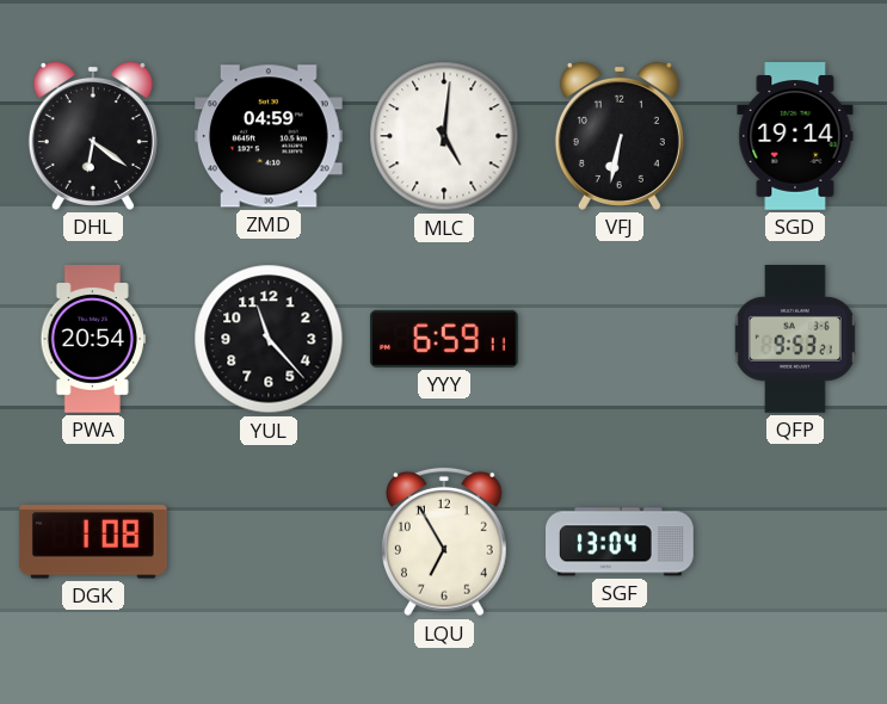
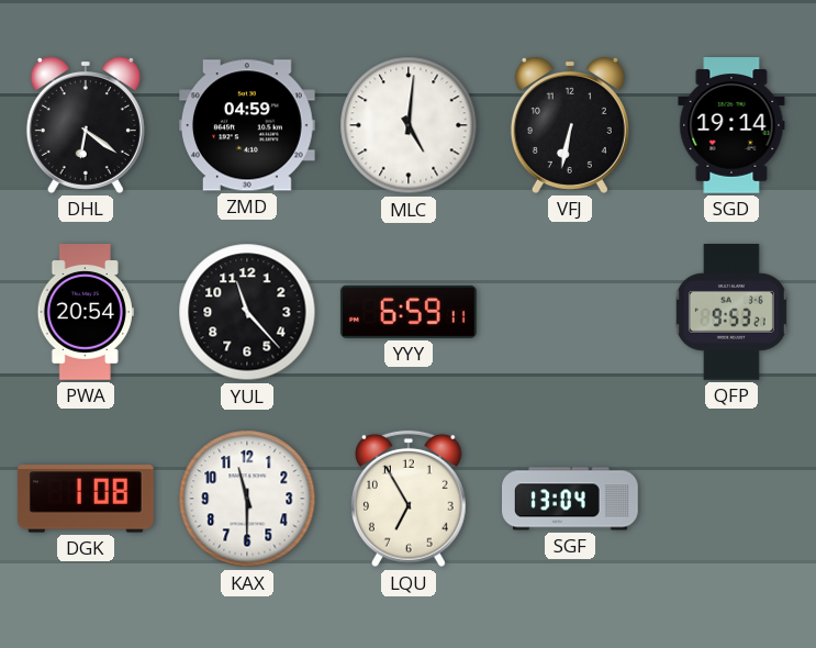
KAX: none -> 11:30 (247, 499)
